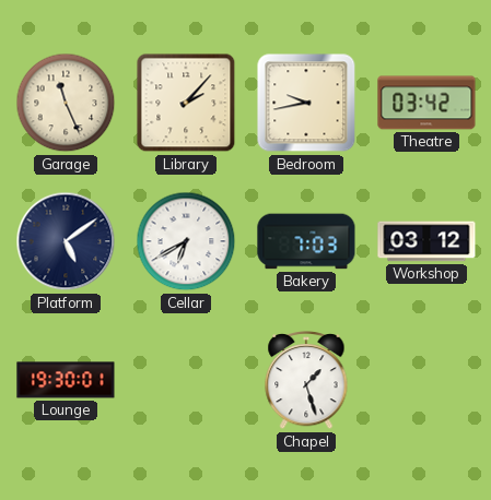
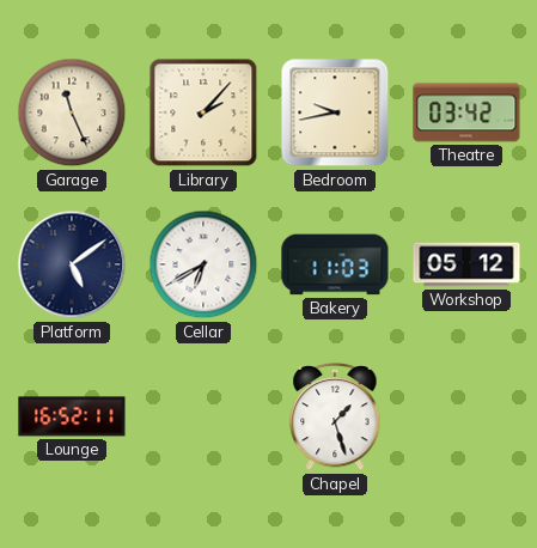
Bakery: 7:03 -> 11:03 (335, 264)
Workshop: 03:12 -> 05:12 (466, 264)
Lounge: 19:30 -> 16:52 (72, 416)
